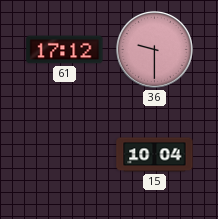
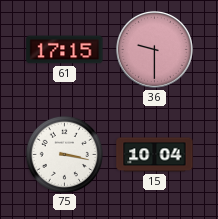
61: 17:12 -> 17:15 (65, 50)
75: none -> 3:17 (64, 154)
